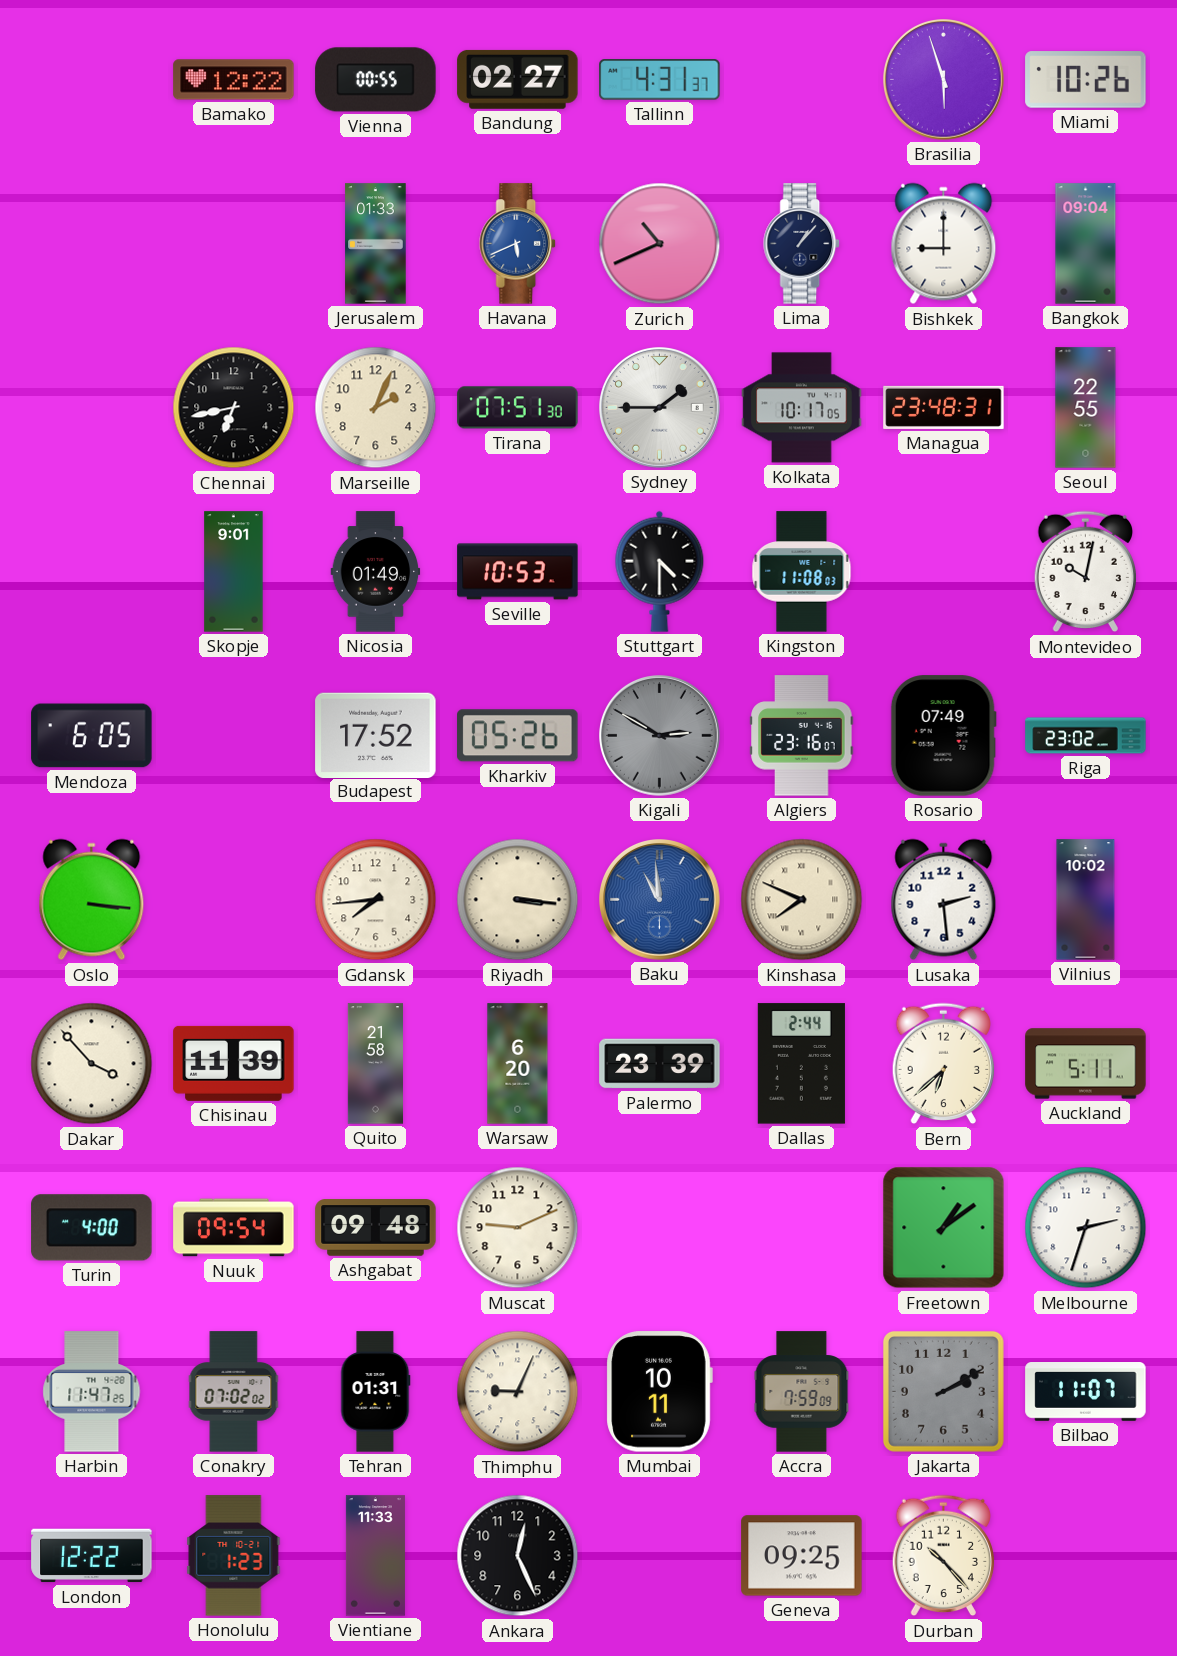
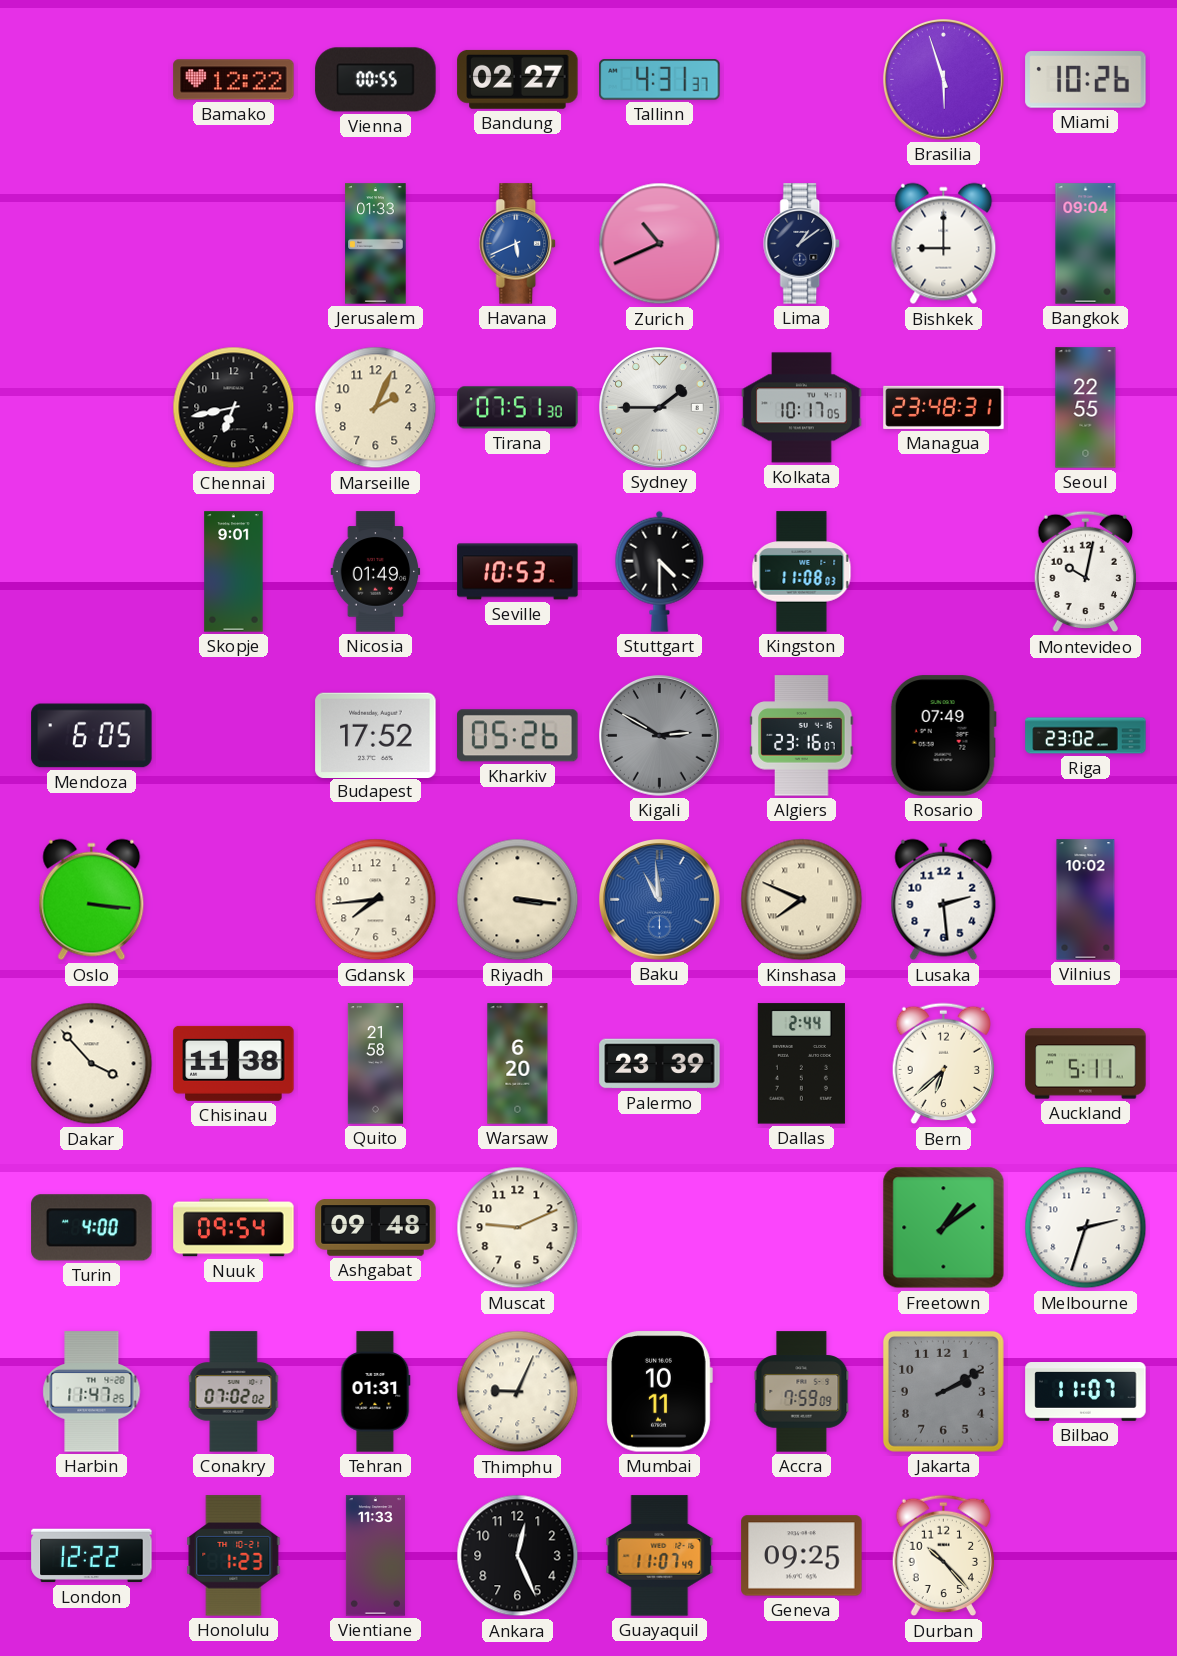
Lima: 1:07 -> 1:09 (802, 244)
Chisinau: 11:39 -> 11:38 (234, 1063)
Guayaquil: none -> 11:07 (660, 1556)
